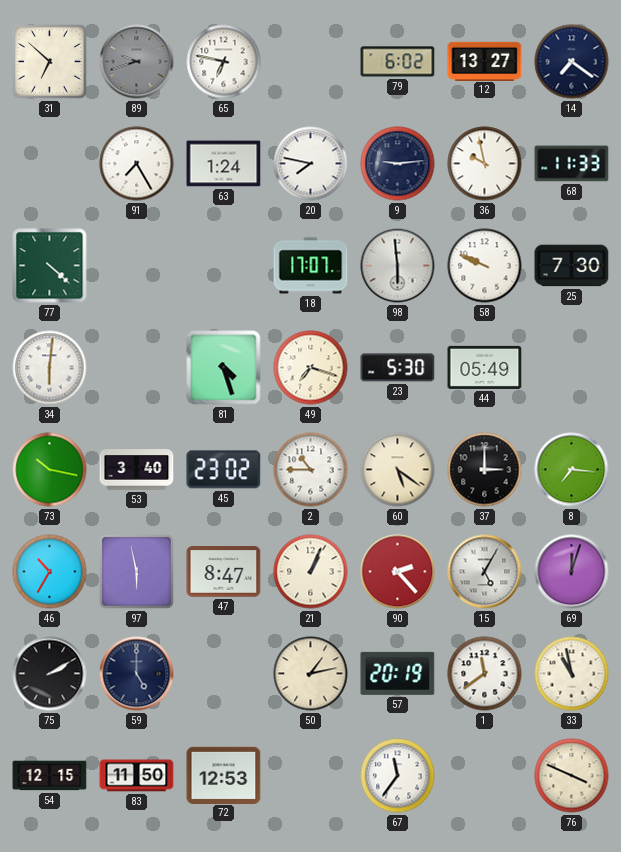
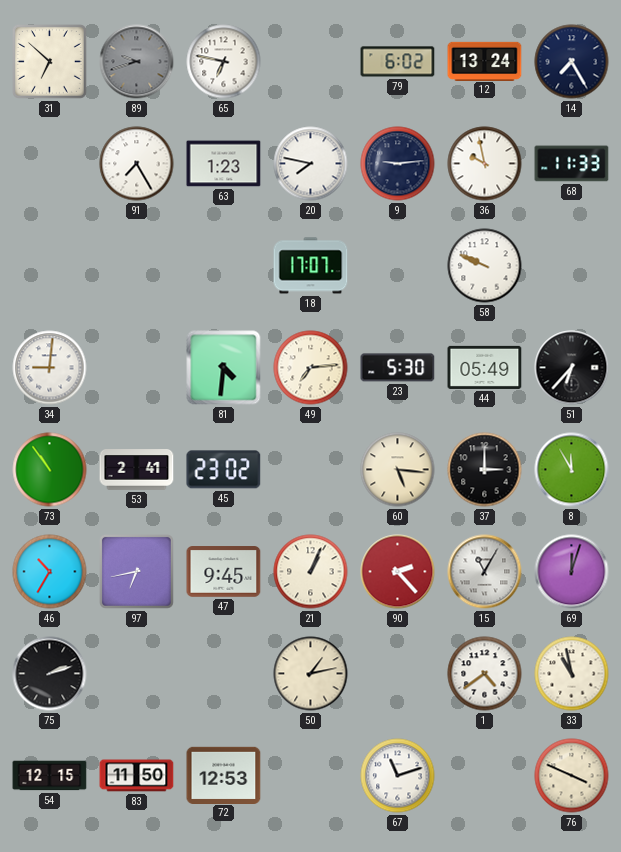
12: 13:27 -> 13:24 (485, 61)
14: 7:21 -> 7:25 (572, 62)
63: 1:24 -> 1:23 (224, 164)
77: 4:22 -> none (50, 266)
98: 5:59 -> none (398, 266)
25: 7:30 -> none (572, 266)
34: 6:01 -> 9:01 (50, 368)
81: 4:27 -> 4:31 (224, 368)
49: 7:18 -> 7:14 (311, 368)
51: none -> 6:37 (572, 368)
73: 10:17 -> 10:54 (50, 470)
53: 3:40 -> 2:41 (137, 470)
2: 10:45 -> none (311, 470)
60: 5:21 -> 5:16 (398, 470)
8: 7:16 -> 11:55 (572, 470)
97: 5:58 -> 6:43 (136, 571)
47: 8:47 -> 9:45 (224, 572)
15: 5:05 -> 11:05 (485, 572)
75: 2:10 -> 2:12 (50, 674)
59: 5:00 -> none (137, 674)
57: 20:19 -> none (398, 673)
1: 11:39 -> 4:39 (485, 674)
67: 11:36 -> 11:12 (398, 776)
